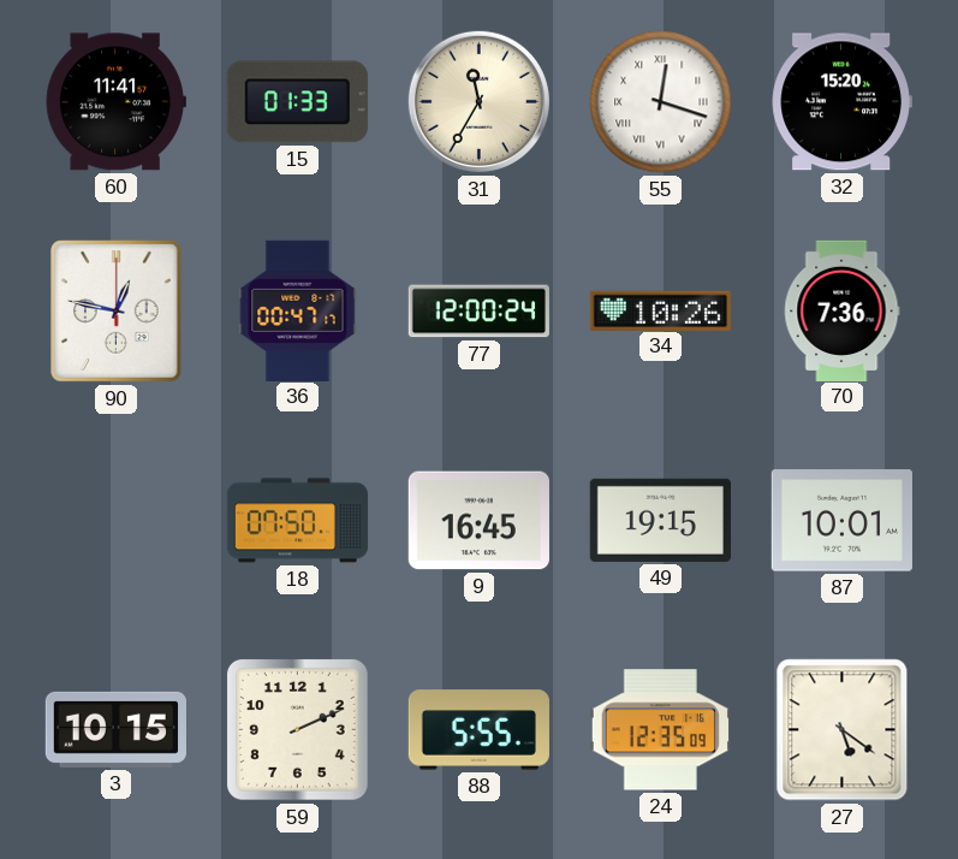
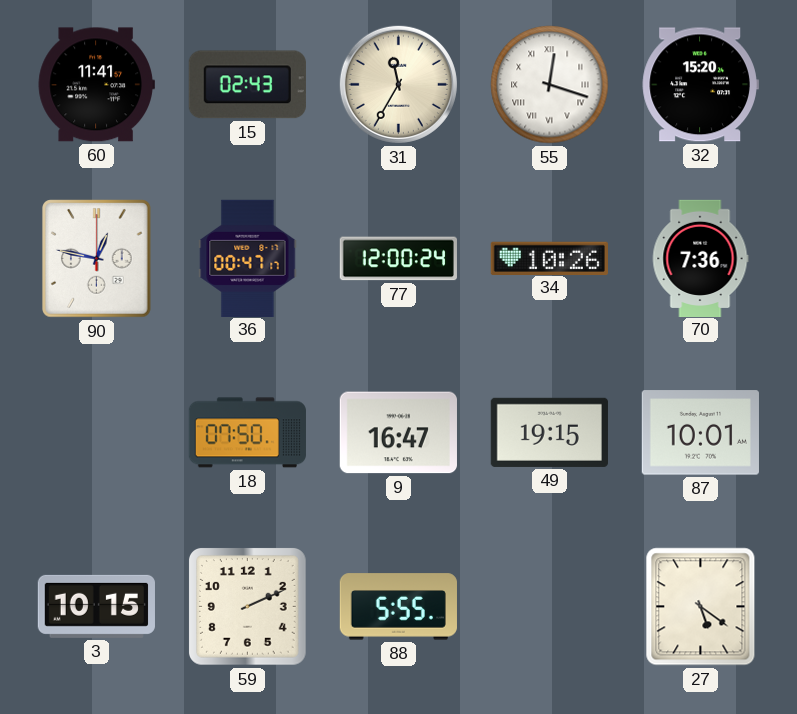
15: 01:33 -> 02:43 (247, 85)
9: 16:45 -> 16:47 (398, 433)
24: 12:35 -> none (660, 730)
